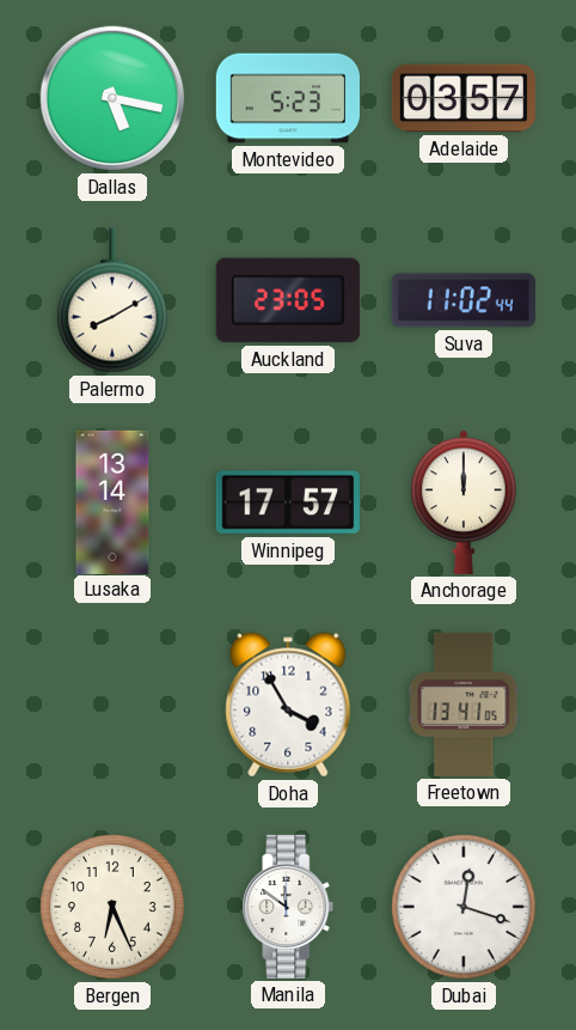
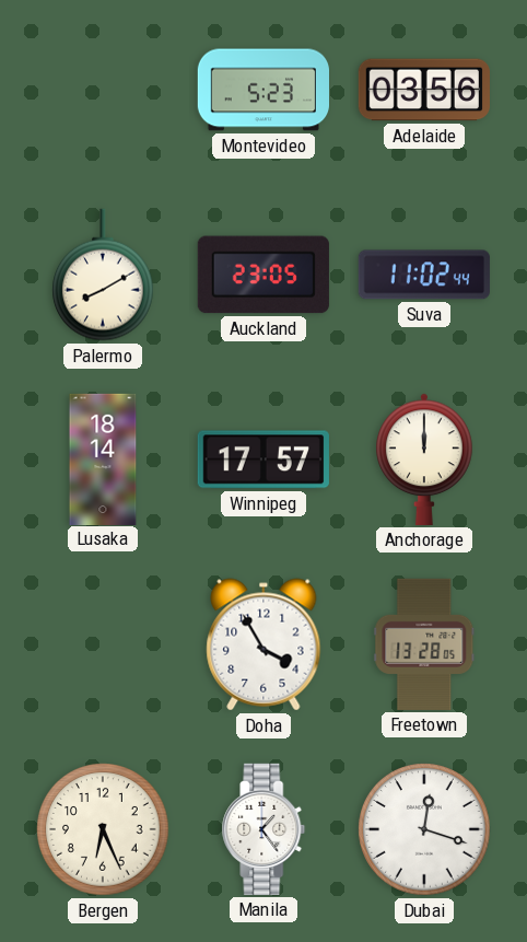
Dallas: 5:17 -> none (112, 98)
Adelaide: 03:57 -> 03:56 (424, 90)
Lusaka: 13:14 -> 18:14 (103, 458)
Freetown: 13:41 -> 13:28 (424, 644)
Manila: 11:51 -> 1:24 (263, 829)
